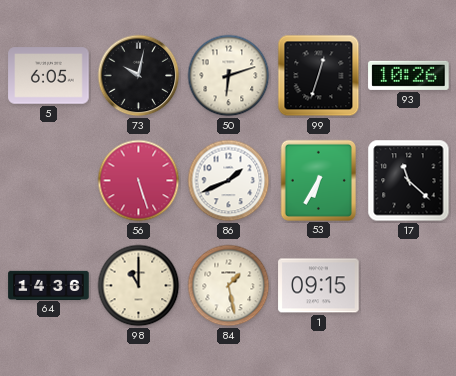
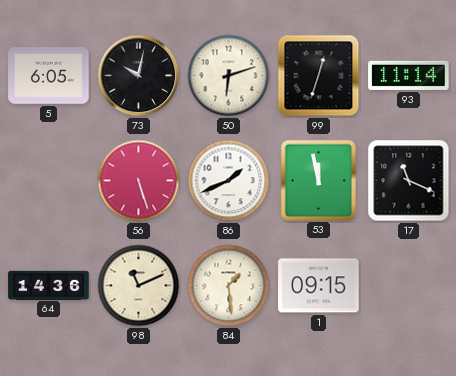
93: 10:26 -> 11:14 (409, 75)
53: 6:35 -> 11:58 (318, 180)
17: 11:22 -> 11:19 (409, 181)
98: 11:00 -> 11:11 (139, 286)
84: 1:28 -> 1:29 (229, 286)
